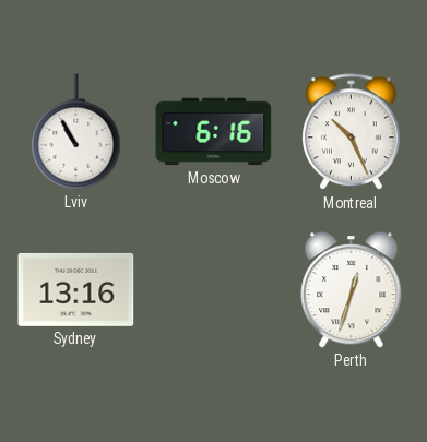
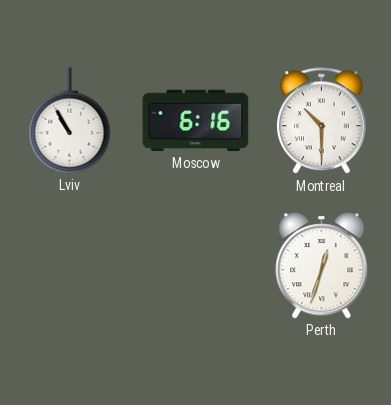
Montreal: 10:26 -> 10:30 (322, 121)
Sydney: 13:16 -> none (76, 289)
